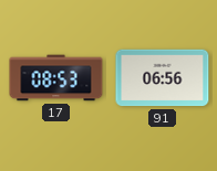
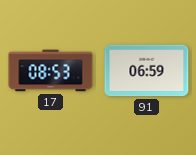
91: 06:56 -> 06:59 (147, 71)
